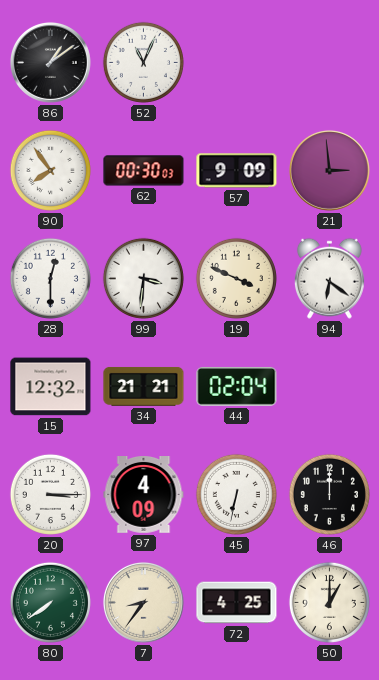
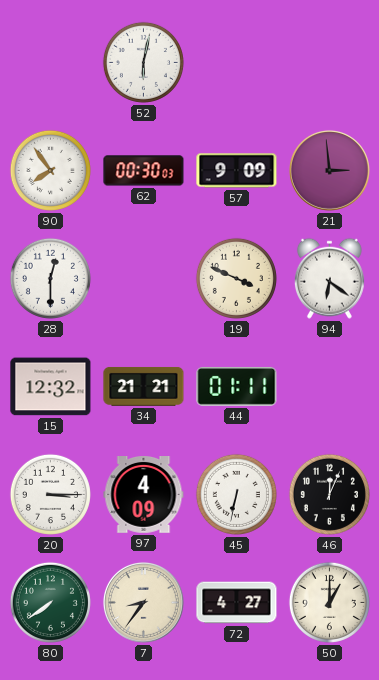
86: 1:09 -> none (50, 62)
52: 11:04 -> 6:02 (143, 62)
99: 3:31 -> none (143, 278)
44: 02:04 -> 01:11 (237, 386)
46: 12:00 -> 12:04 (329, 494)
72: 4:25 -> 4:27 (237, 603)
